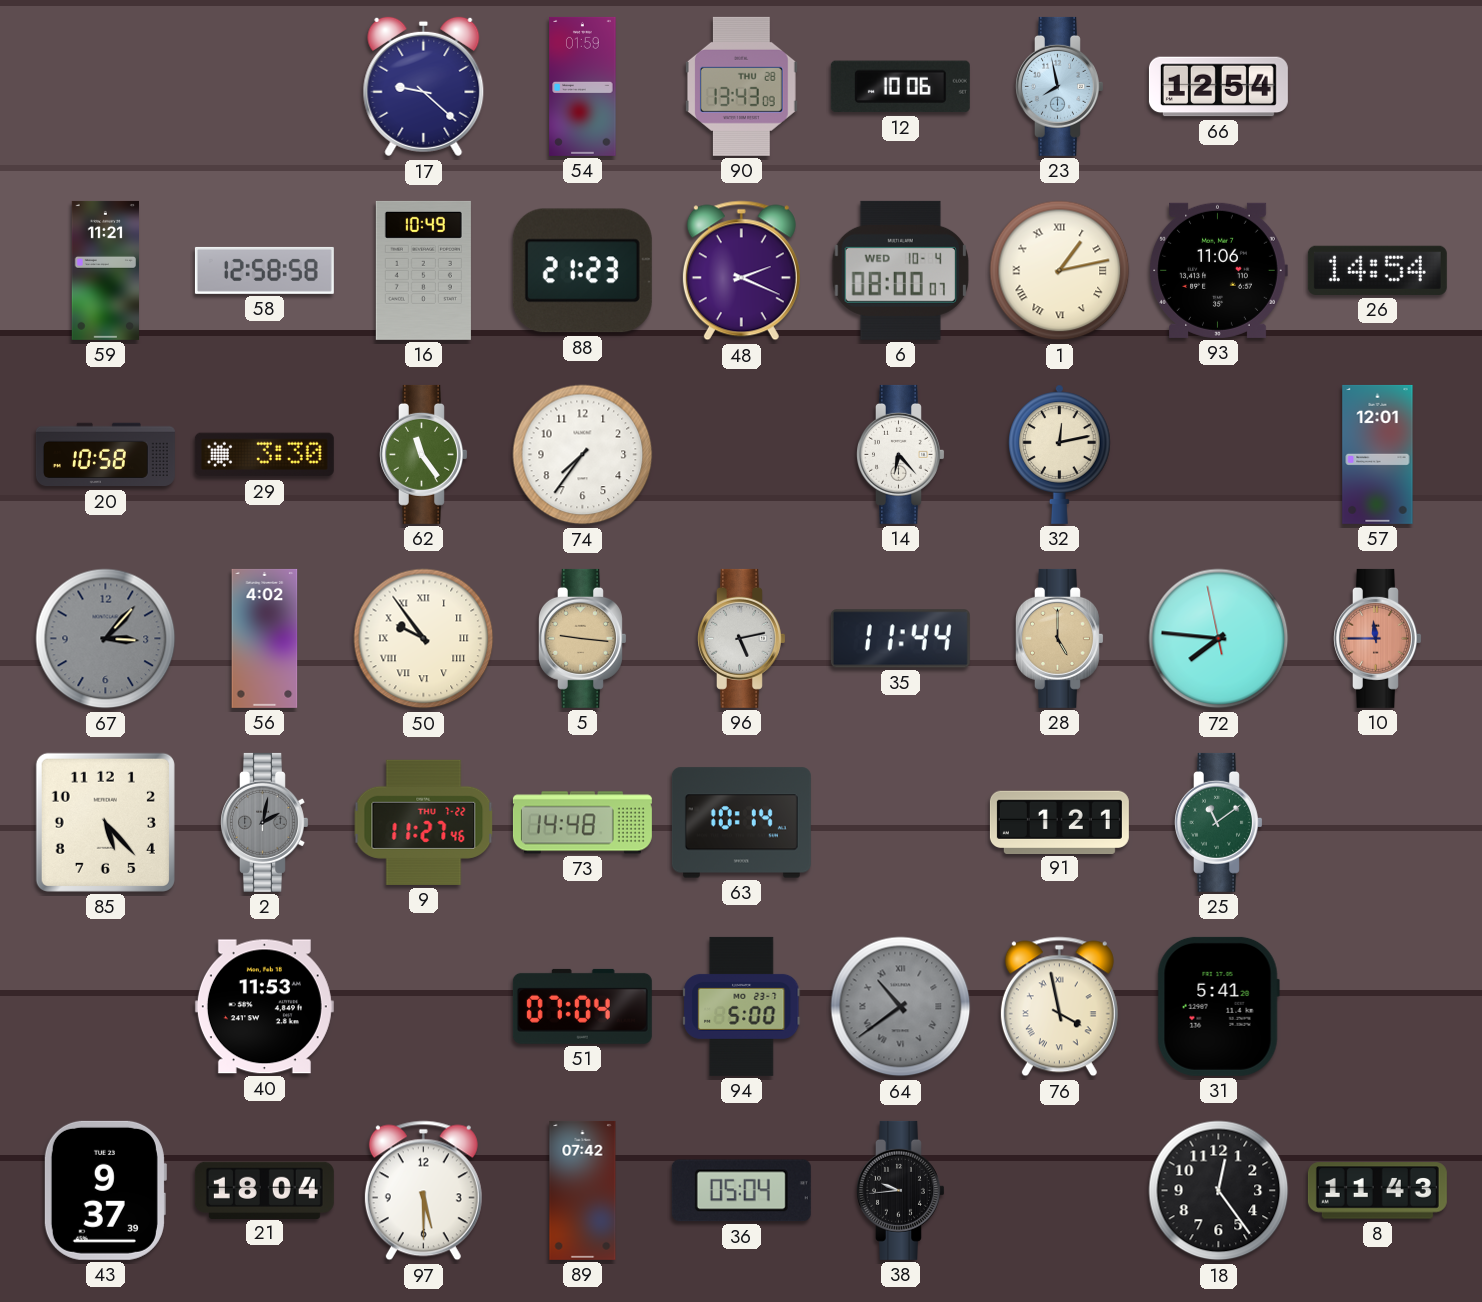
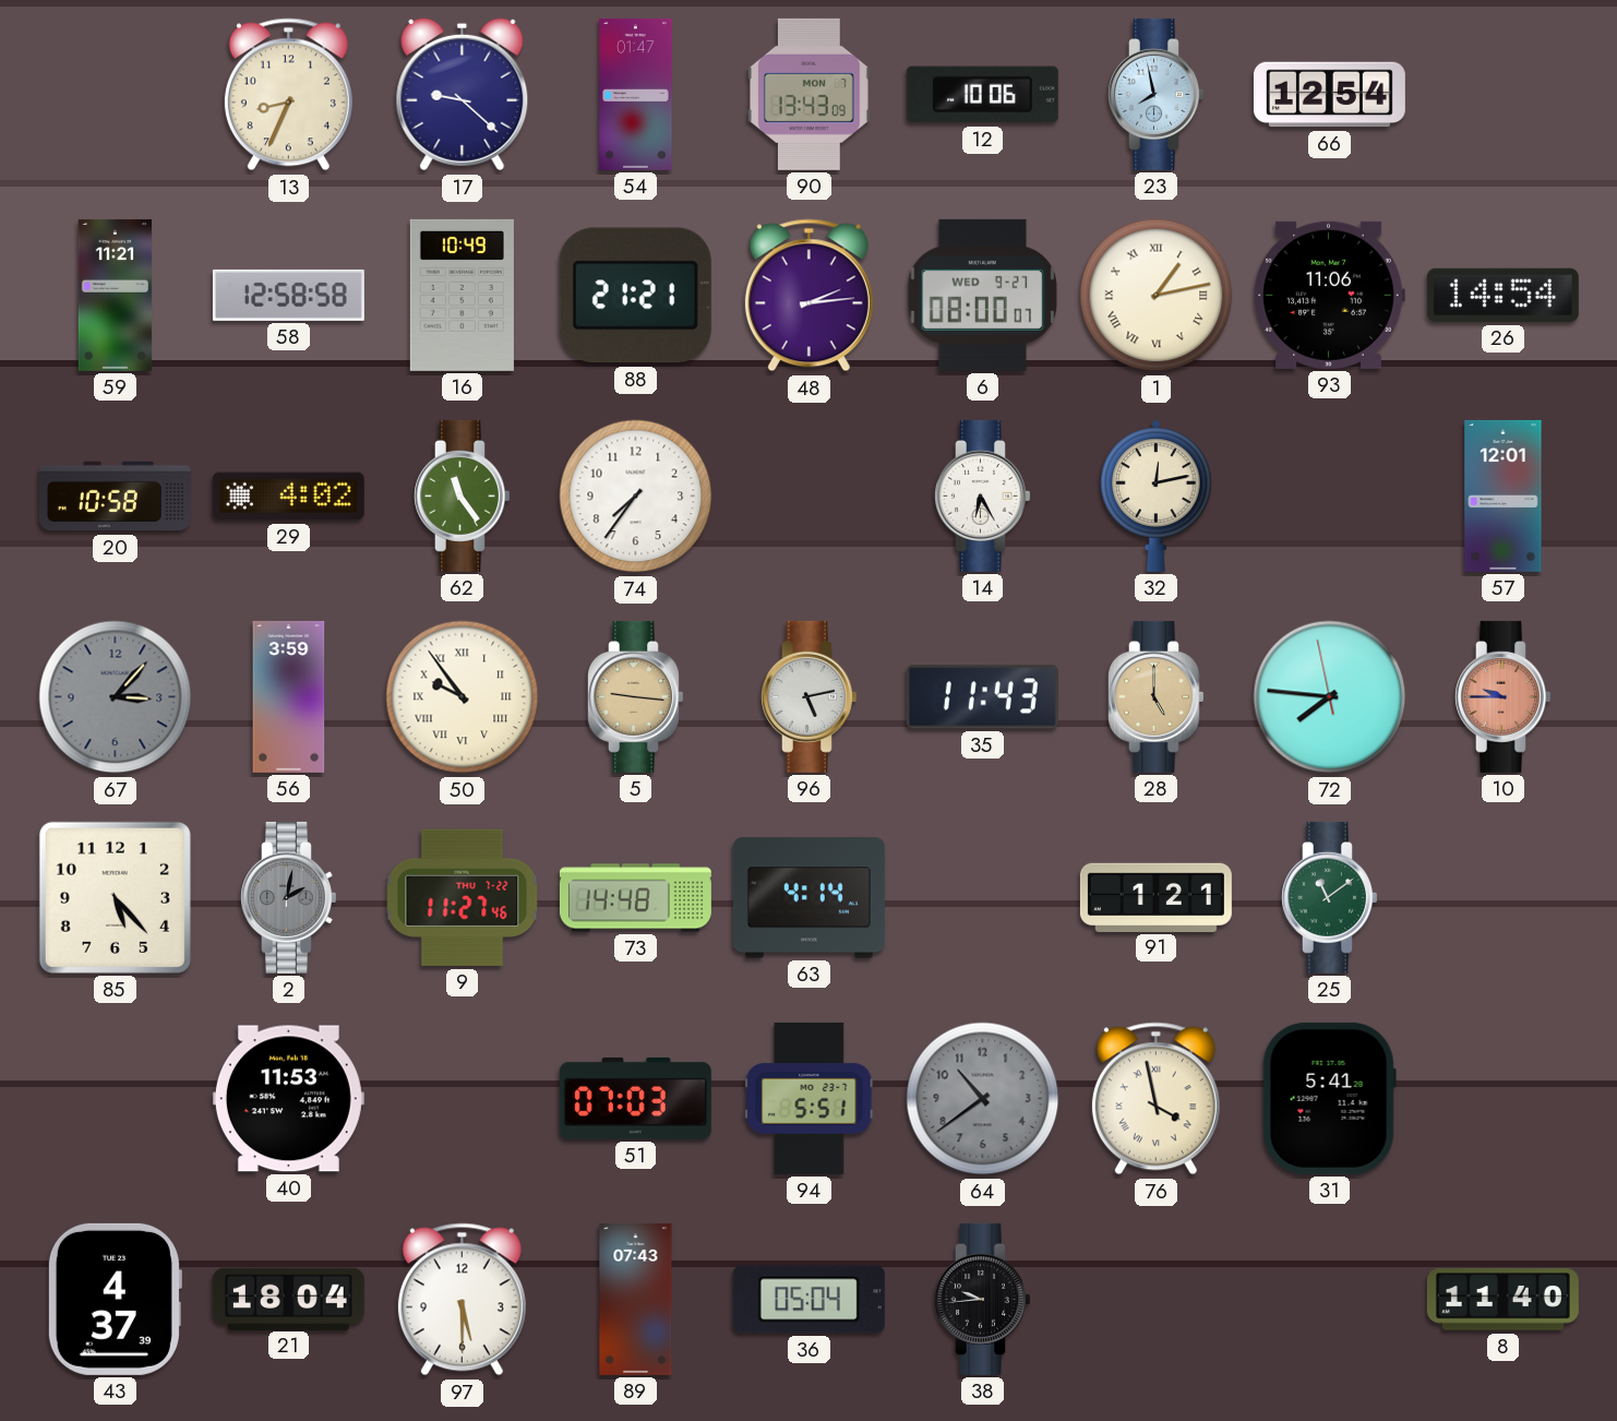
13: none -> 8:34 (288, 95)
54: 01:59 -> 01:47 (636, 94)
90 date: THU 28 -> MON 7 (808, 94)
88: 21:23 -> 21:21 (635, 296)
48: 2:19 -> 2:14 (808, 296)
6 date: WED 10-4 -> WED 9-27 (982, 295)
29: 3:30 -> 4:02 (288, 497)
14: 6:23 -> 6:25 (983, 495)
56: 4:02 -> 3:59 (289, 696)
35: 11:44 -> 11:43 (982, 697)
10: 11:45 -> 9:45 (1504, 696)
63: 10:14 -> 4:14 (808, 898)
51: 07:04 -> 07:03 (635, 1098)
94: 5:00 -> 5:51 (810, 1098)
64 numerals: Roman -> Arabic (983, 1099)
43: 9:37 -> 4:37 (115, 1299)
89: 07:42 -> 07:43 (636, 1299)
18: 12:24 -> none (1219, 1191)
8: 11:43 -> 11:40 (1502, 1300)
